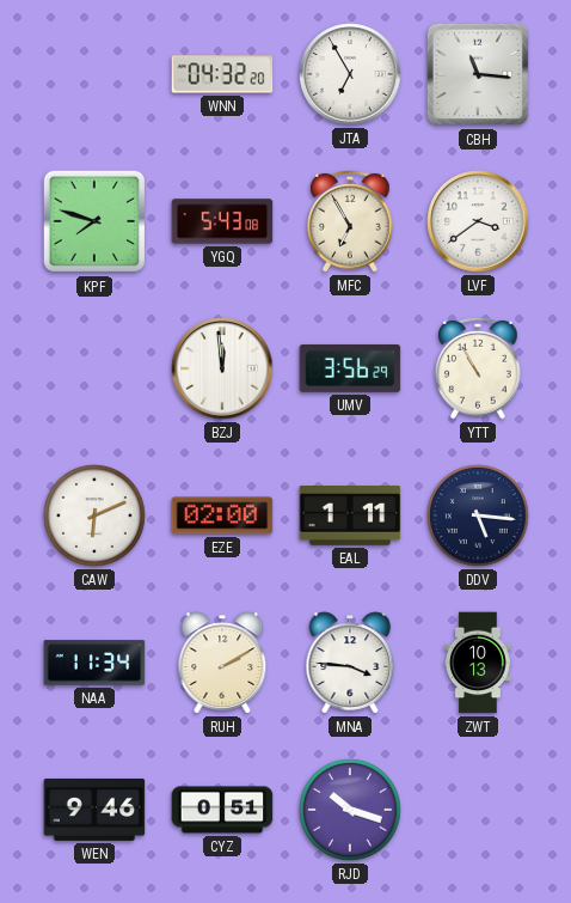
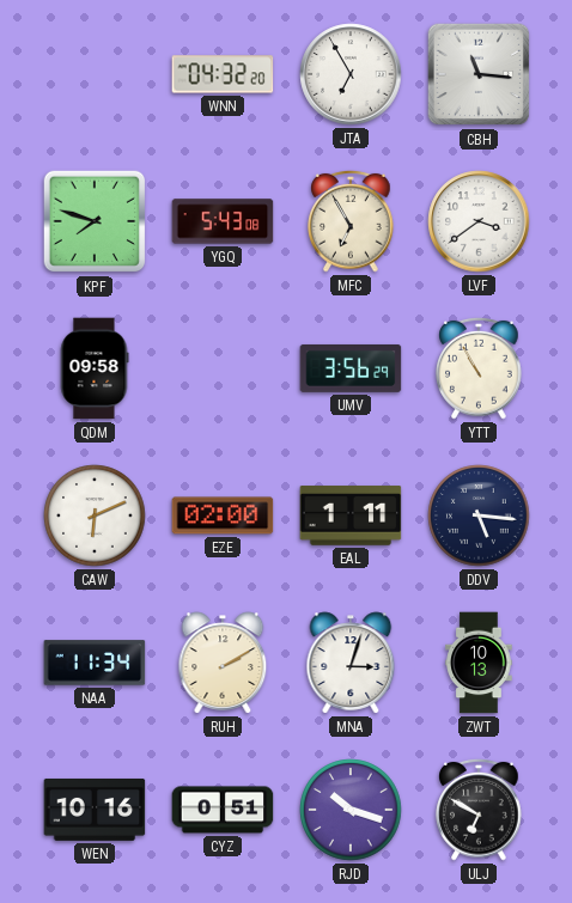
QDM: none -> 09:58 (95, 368)
BZJ: 11:59 -> none (222, 368)
MNA: 3:46 -> 3:03 (351, 663)
WEN: 9:46 -> 10:16 (95, 810)
ULJ: none -> 6:50 (479, 810)
